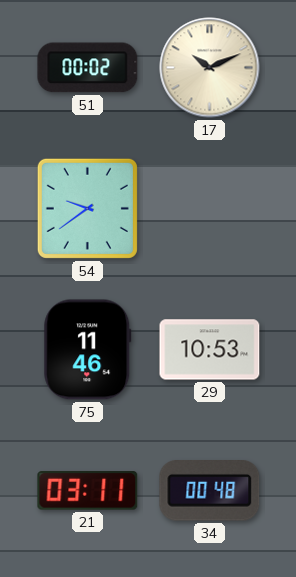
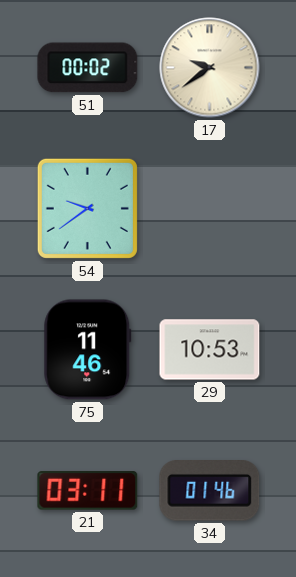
17: 10:11 -> 9:39 (210, 68)
34: 00:48 -> 01:46 (210, 491)
